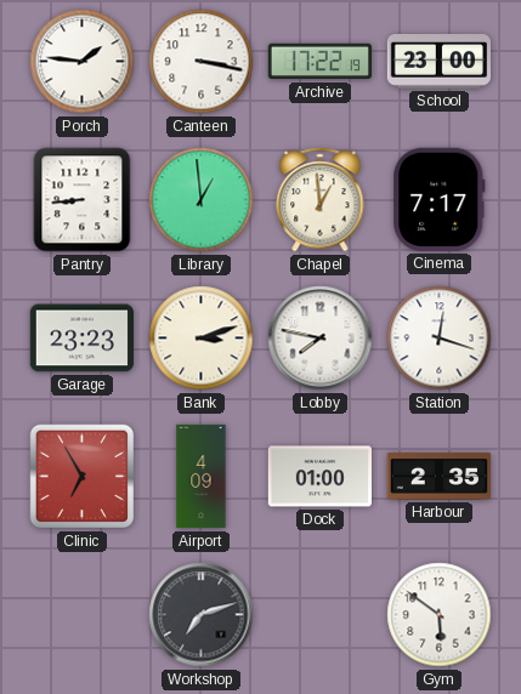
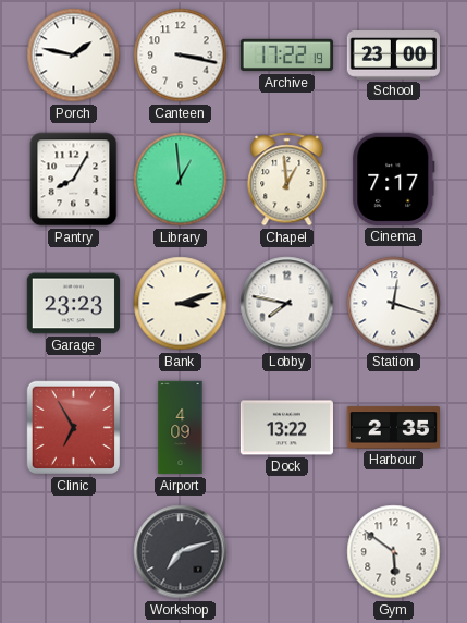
Porch: 1:46 -> 1:47 (74, 56)
Pantry: 8:44 -> 8:05 (74, 180)
Dock: 01:00 -> 13:22 (286, 428)
